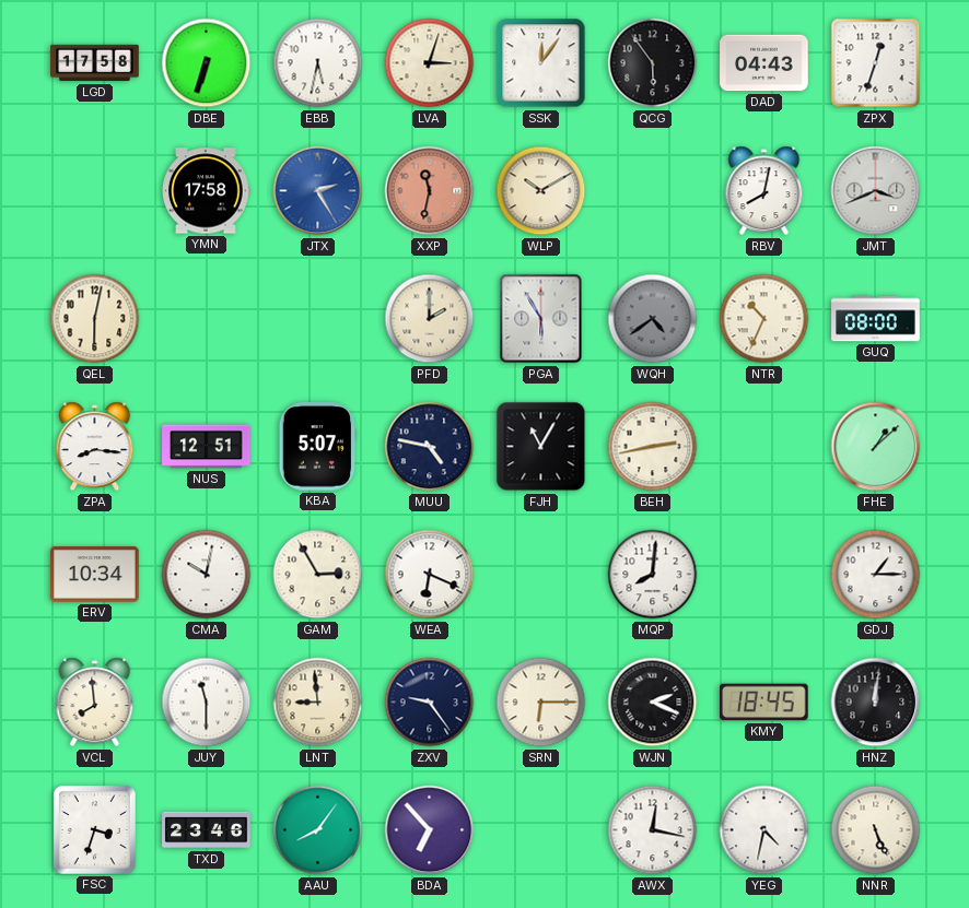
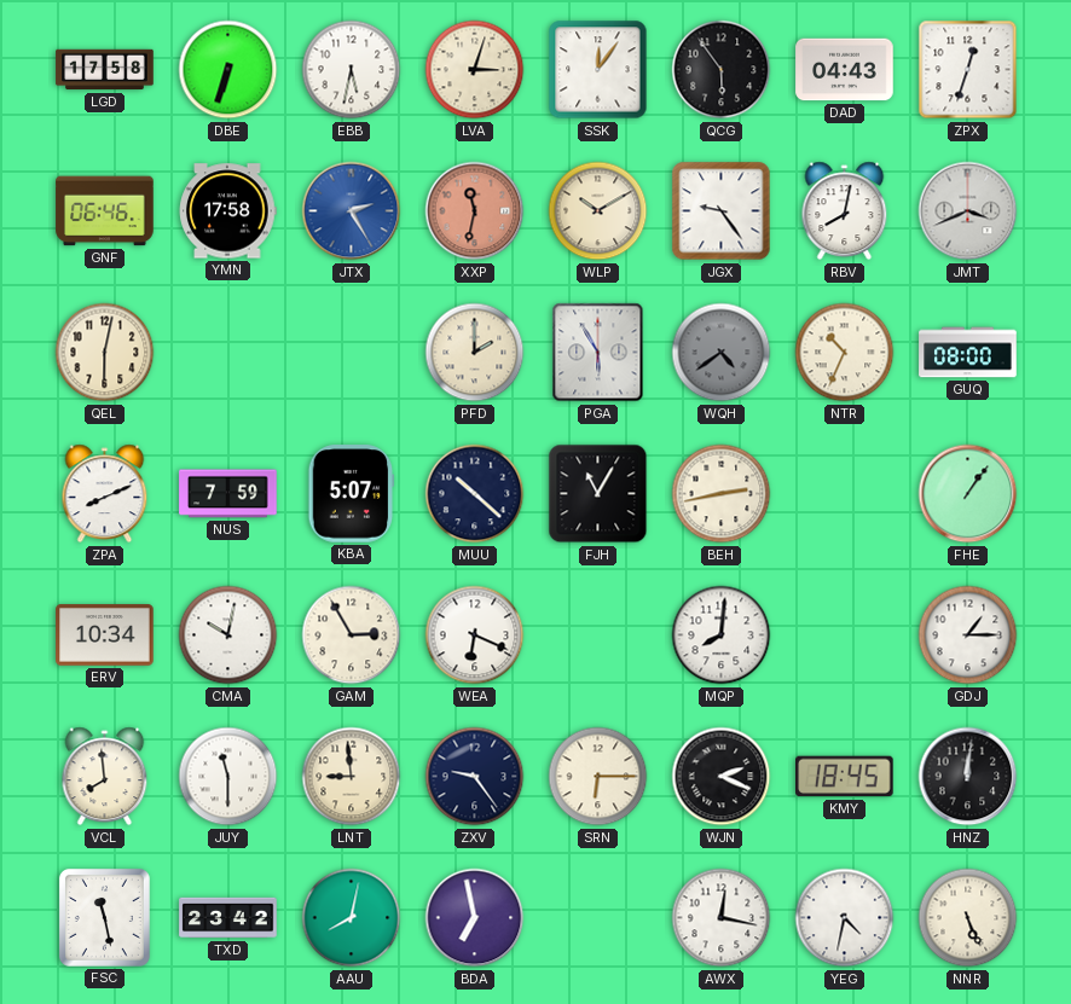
GNF: none -> 06:46 (105, 211)
JGX: none -> 9:24 (722, 211)
ZPA: 8:16 -> 8:11 (105, 494)
NUS: 12:51 -> 7:59 (228, 494)
MUU: 4:47 -> 10:22 (475, 494)
FHE: 1:08 -> 1:06 (968, 494)
FSC: 3:33 -> 11:28 (104, 917)
TXD: 23:46 -> 23:42 (228, 918)
AAU: 8:06 -> 8:02 (352, 918)
BDA: 6:53 -> 6:58 (475, 918)
